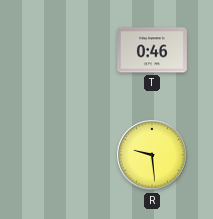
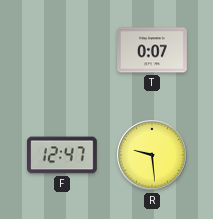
T: 0:46 -> 0:07 (153, 50)
F: none -> 12:47 (63, 155)
